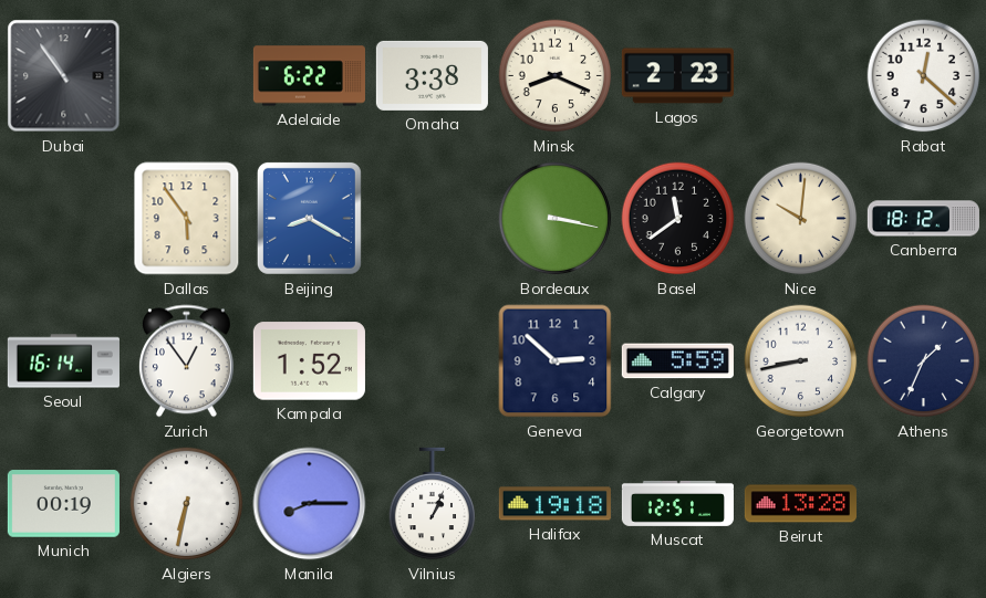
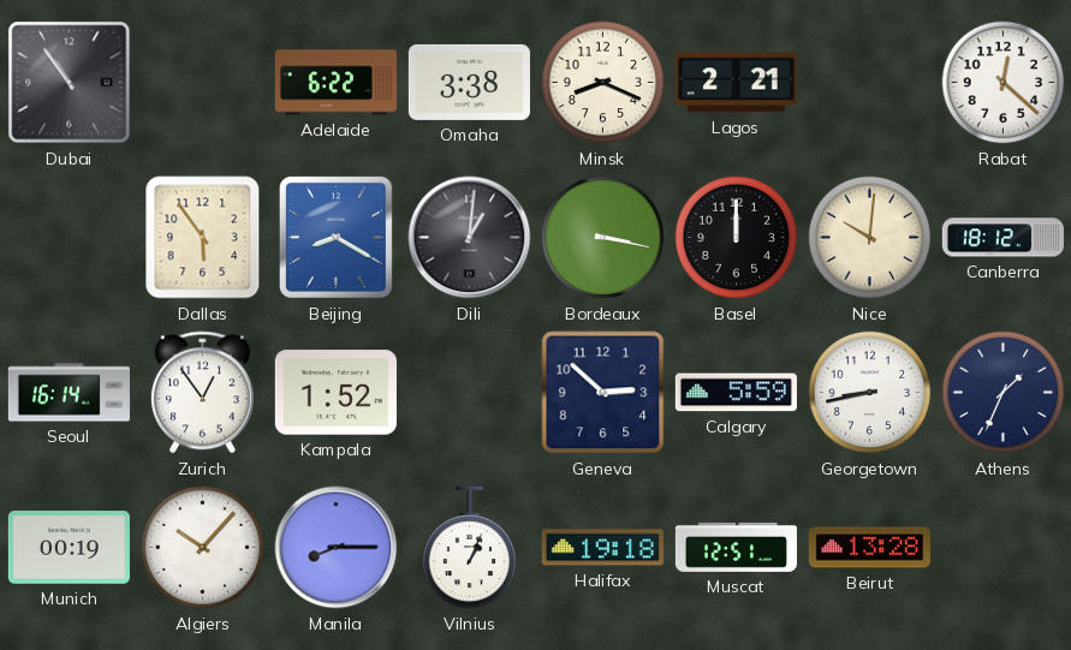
Lagos: 2:23 -> 2:21 (736, 83)
Dili: none -> 1:01 (470, 238)
Basel: 11:39 -> 12:00 (737, 238)
Algiers: 6:32 -> 10:07 (203, 548)
